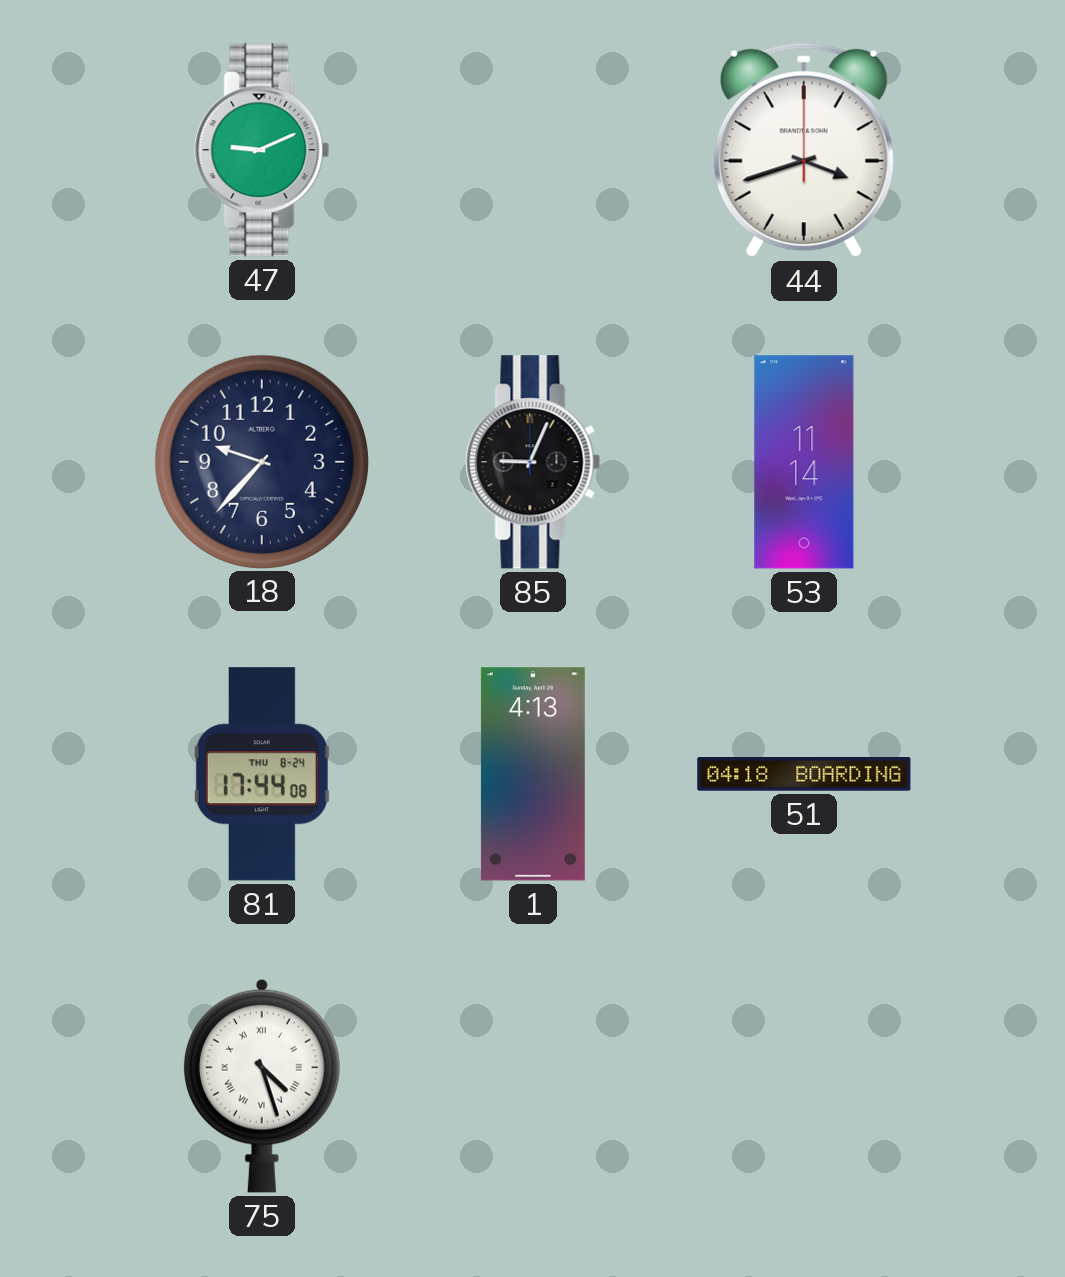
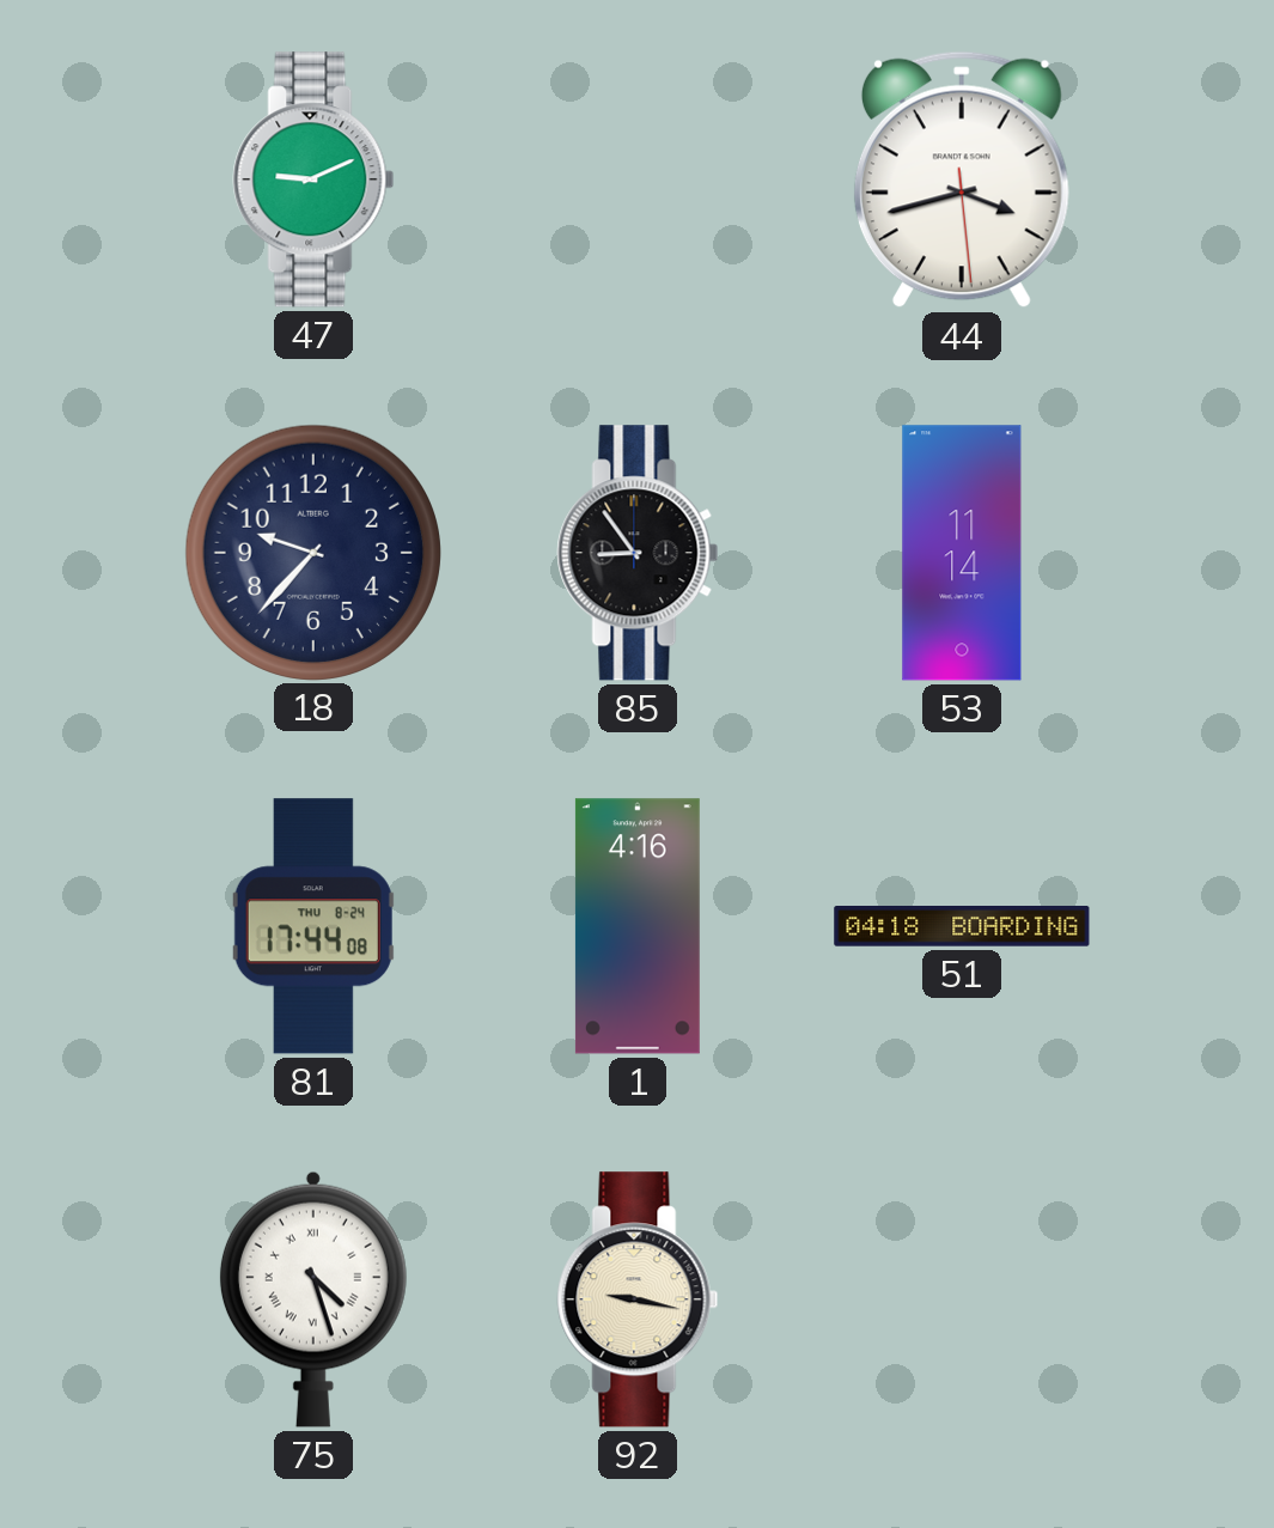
44: 3:42:00 -> 3:42:29 (962, 179)
85: 9:04 -> 8:54 (638, 553)
1: 4:13 -> 4:16 (638, 926)
92: none -> 9:17 (638, 1299)
